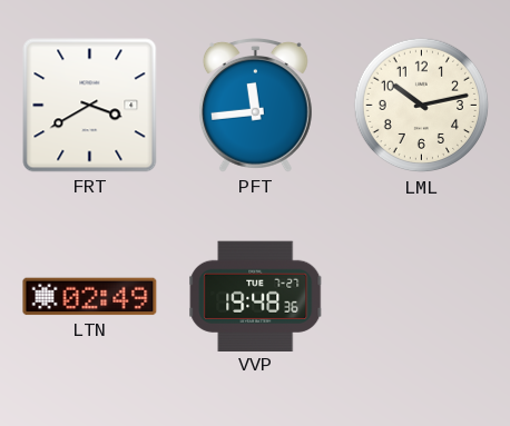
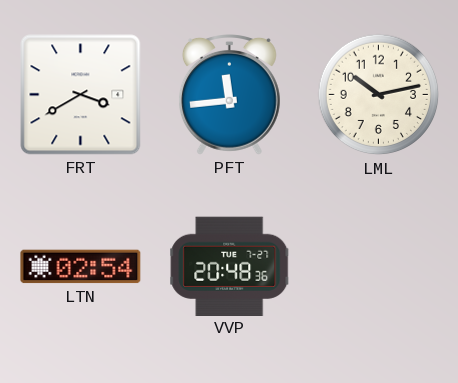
LTN: 02:49 -> 02:54 (81, 267)
VVP: 19:48 -> 20:48 (230, 266)
